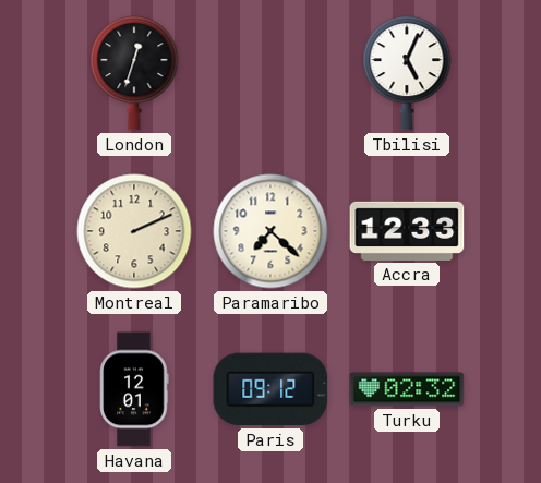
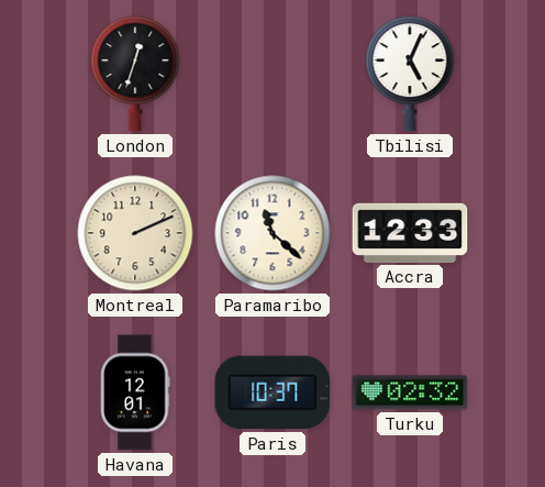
Paramaribo: 7:22 -> 11:22 (272, 233)
Paris: 09:12 -> 10:37 (272, 392)
